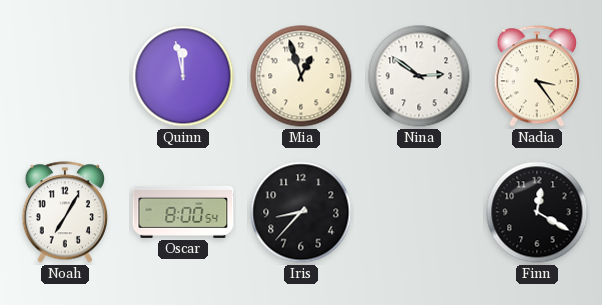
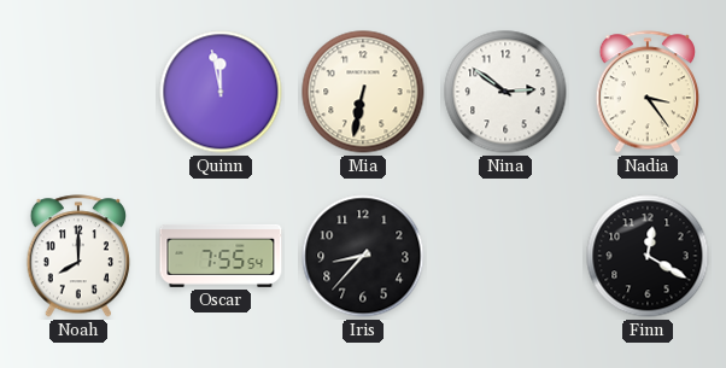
Mia: 12:57 -> 6:32 (363, 92)
Noah: 7:05 -> 8:00 (78, 256)
Oscar: 8:00 -> 7:55 (221, 256)
